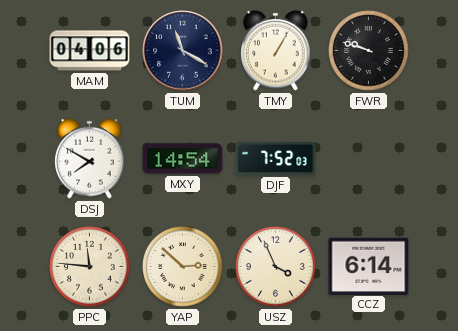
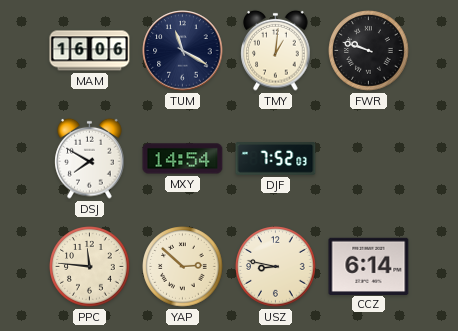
MAM: 04:06 -> 16:06 (90, 51)
TMY: 1:05 -> 1:01 (276, 50)
USZ: 3:56 -> 8:47 (276, 267)
